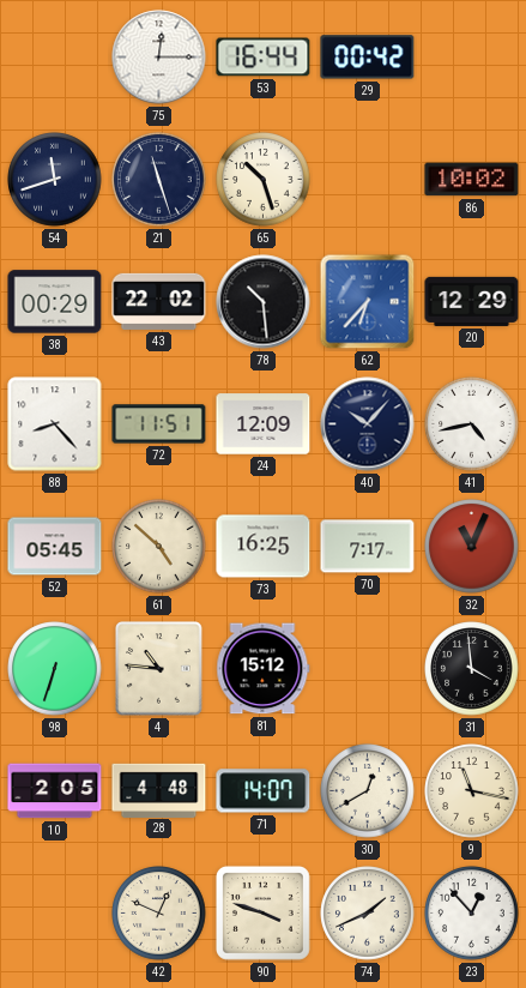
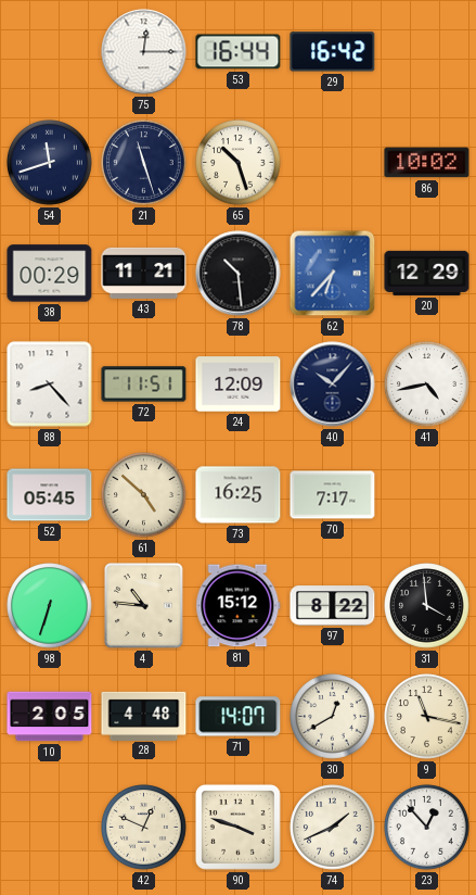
29: 00:42 -> 16:42 (333, 52)
43: 22:02 -> 11:21 (144, 273)
32: 11:04 -> none (472, 547)
97: none -> 8:22 (333, 606)
